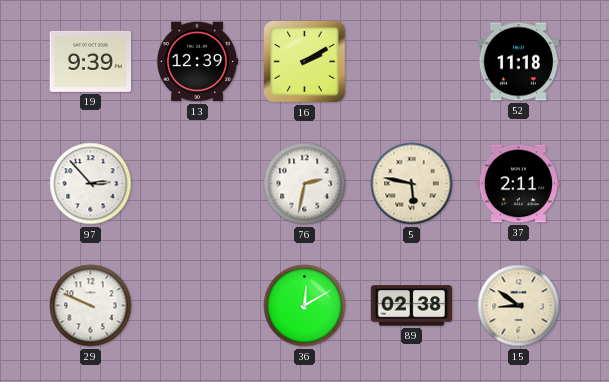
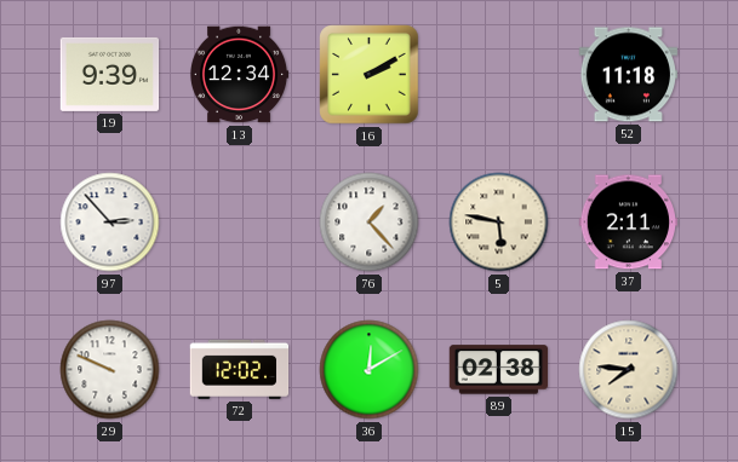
13: 12:39 -> 12:34 (239, 75)
76: 2:32 -> 1:23 (370, 223)
72: none -> 12:02 (240, 369)
15: 8:51 -> 7:46 (629, 370)
